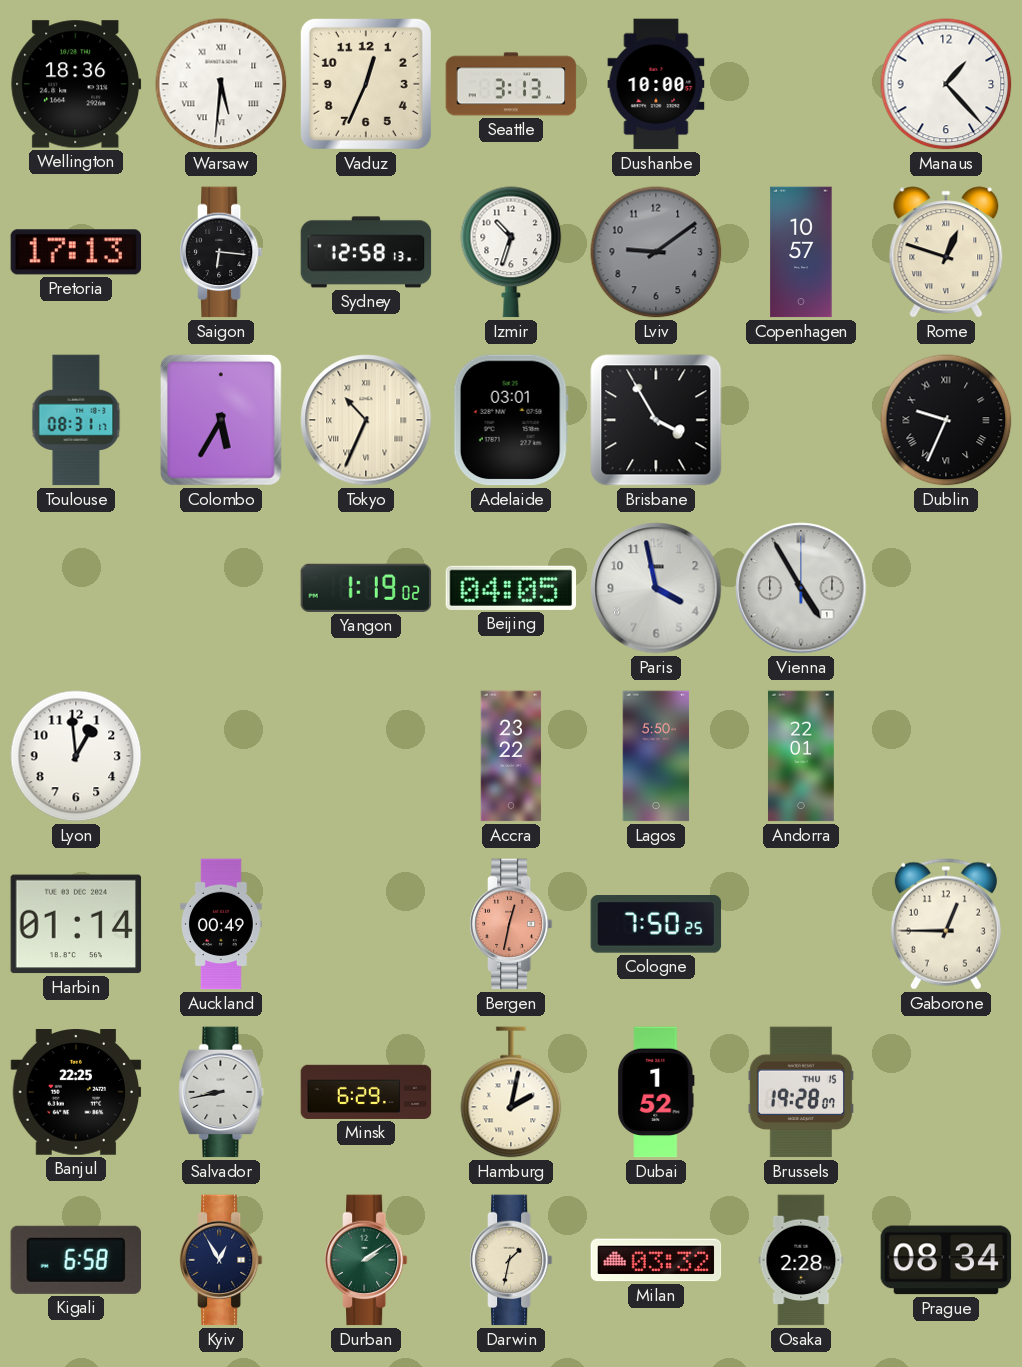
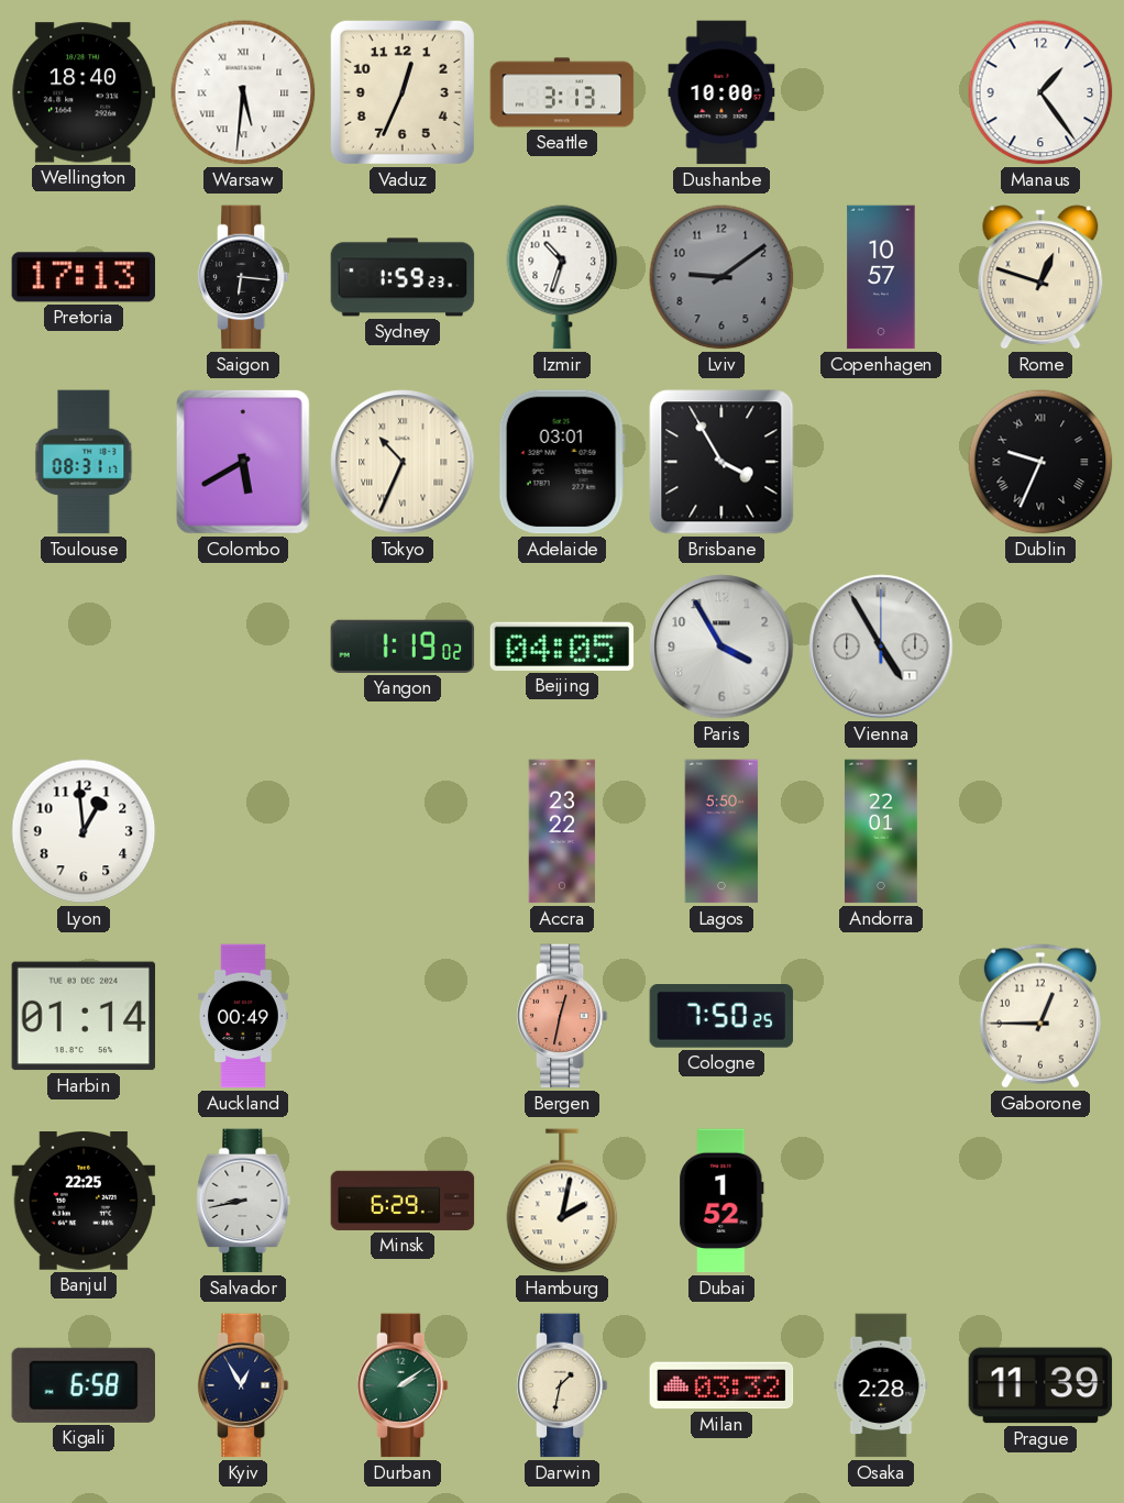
Wellington: 18:36 -> 18:40 (84, 92)
Manaus: 1:23 -> 1:24 (1040, 92)
Sydney: 12:58 -> 1:59 (403, 277)
Colombo: 5:35 -> 5:40 (243, 462)
Paris: 3:58 -> 3:55 (721, 646)
Brussels: 19:28 -> none (800, 1092)
Prague: 08:34 -> 11:39 (1040, 1385)
